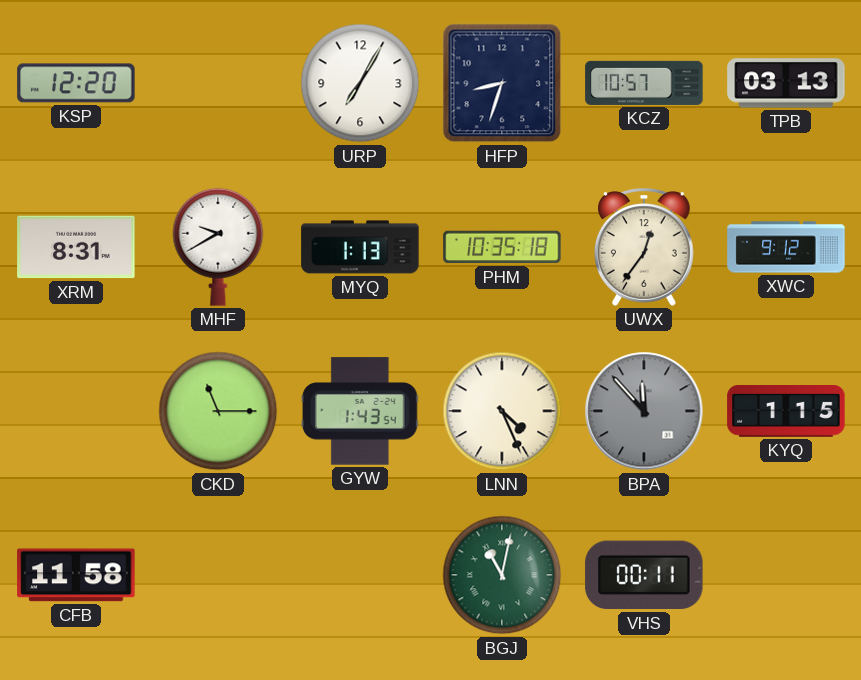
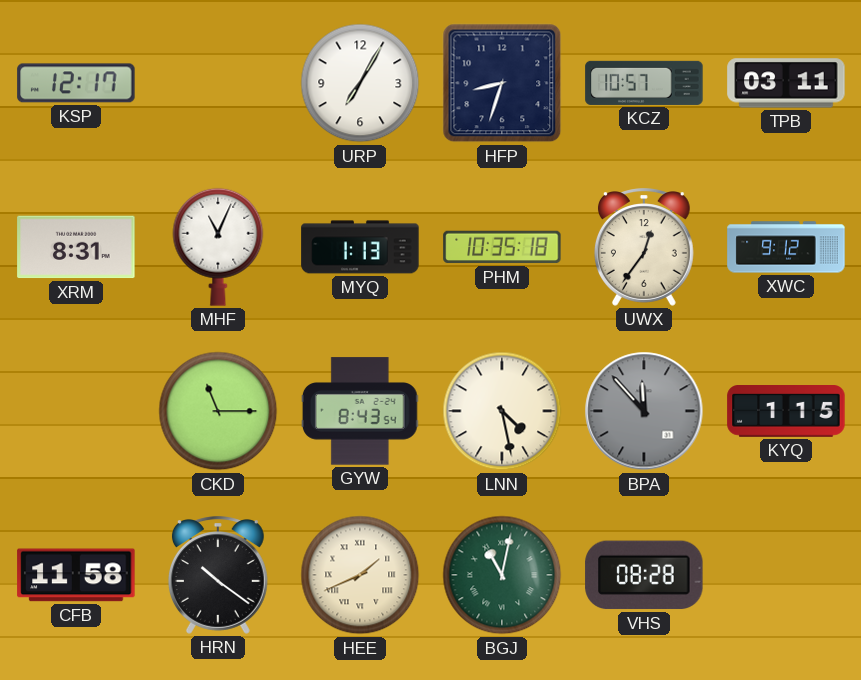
KSP: 12:20 -> 12:17 (76, 83)
TPB: 03:13 -> 03:11 (786, 83)
MHF: 9:40 -> 11:04 (218, 247)
GYW: 1:43 -> 8:43 (360, 411)
LNN: 4:26 -> 4:28 (502, 411)
HRN: none -> 10:21 (218, 575)
HEE: none -> 1:41 (360, 575)
VHS: 00:11 -> 08:28 (644, 575)
